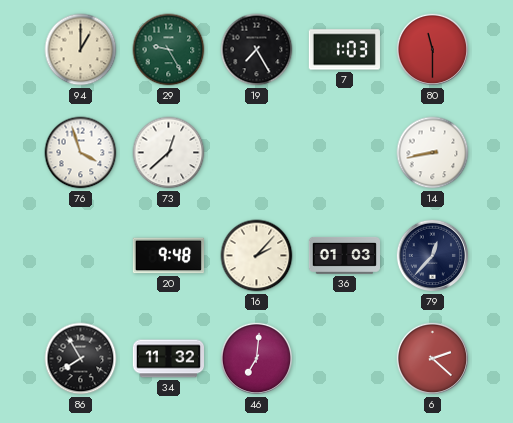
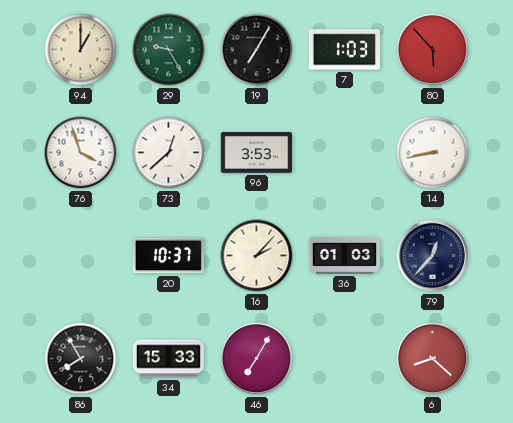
19: 7:25 -> 7:05 (257, 50)
80: 11:30 -> 5:53 (433, 50)
96: none -> 3:53 (256, 153)
20: 9:48 -> 10:37 (168, 256)
34: 11:32 -> 15:33 (168, 359)
46: 7:01 -> 7:05 (257, 359)
6: 2:22 -> 8:22 (433, 359)
